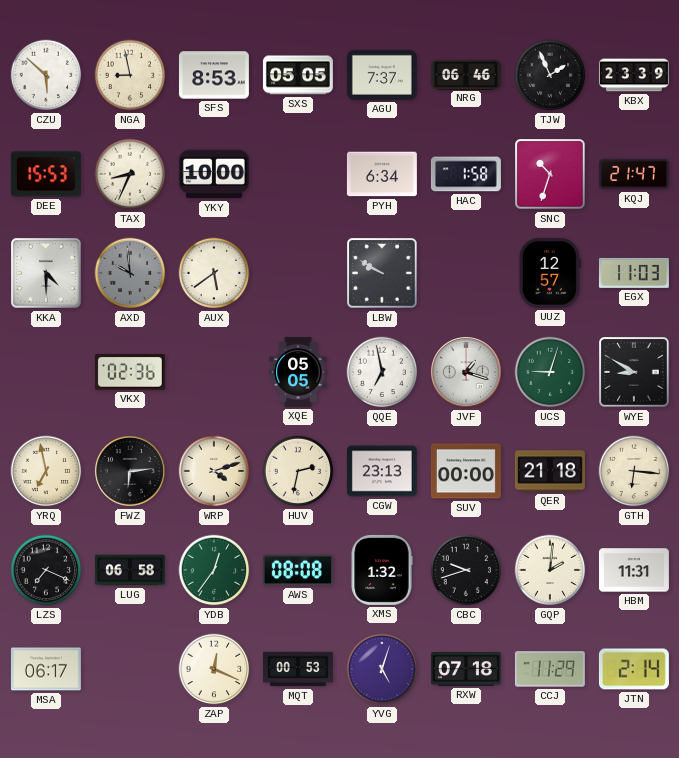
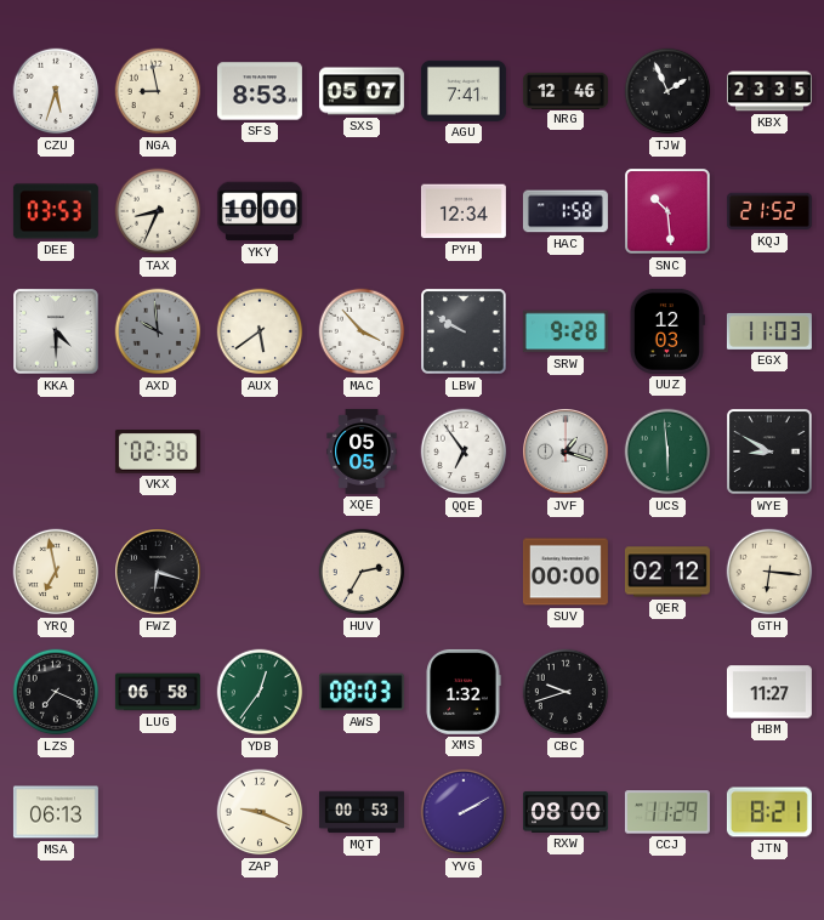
CZU: 5:52 -> 5:33 (56, 91)
SXS: 05:05 -> 05:07 (362, 91)
AGU: 7:37 -> 7:41 (464, 91)
NRG: 06:46 -> 12:46 (566, 90)
KBX: 23:39 -> 23:35 (769, 91)
DEE: 15:53 -> 03:53 (56, 211)
PYH: 6:34 -> 12:34 (464, 211)
SNC: 10:33 -> 10:29 (669, 212)
KQJ: 21:47 -> 21:52 (769, 211)
MAC: none -> 3:53 (362, 331)
SRW: none -> 9:28 (566, 331)
UUZ: 12:57 -> 12:03 (666, 331)
QQE: 6:58 -> 6:54 (464, 452)
UCS: 9:03 -> 5:59 (667, 452)
FWZ: 6:14 -> 6:18 (159, 573)
WRP: 4:12 -> none (214, 471)
HUV: 2:32 -> 2:35 (362, 572)
CGW: 23:13 -> none (382, 471)
QER: 21:18 -> 02:12 (667, 572)
AWS: 08:08 -> 08:03 (362, 692)
GQP: 2:01 -> none (550, 570)
HBM: 11:31 -> 11:27 (769, 692)
MSA: 06:17 -> 06:13 (56, 812)
ZAP: 12:19 -> 9:19 (260, 812)
YVG: 5:03 -> 2:10 (464, 812)
RXW: 07:18 -> 08:00 (566, 813)
JTN: 2:14 -> 8:21 (769, 812)
